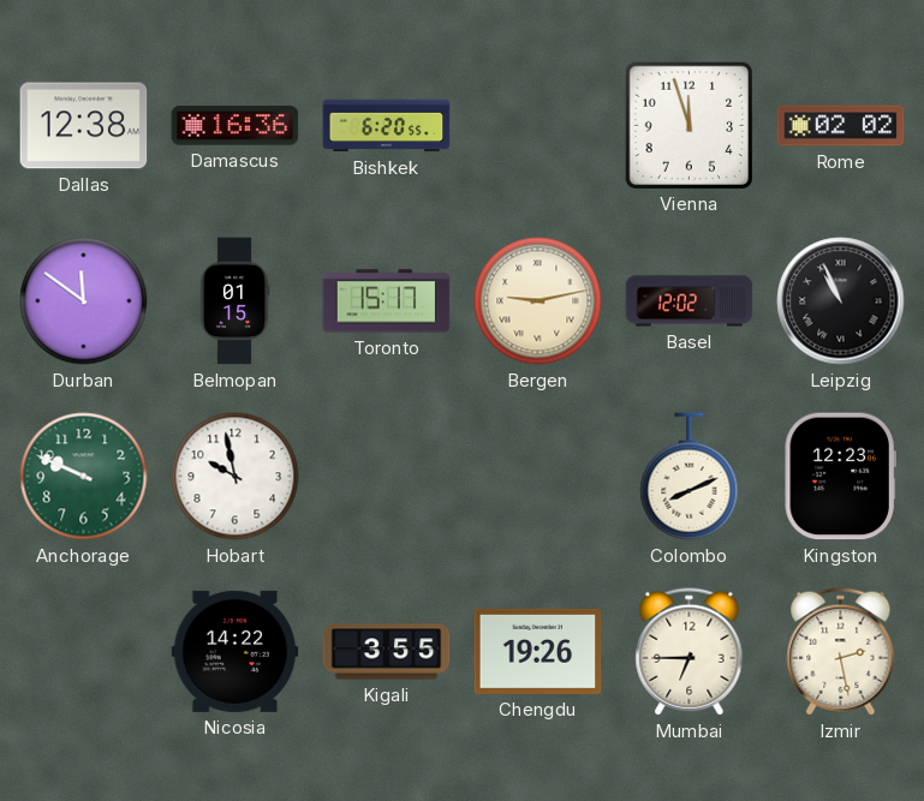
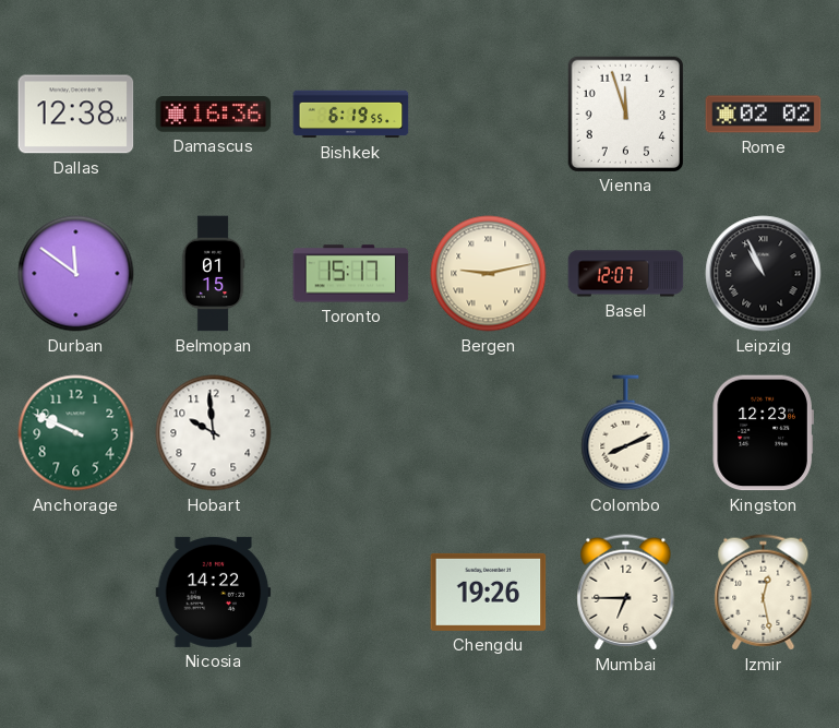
Bishkek: 6:20 -> 6:19 (351, 115)
Basel: 12:02 -> 12:07 (626, 274)
Hobart: 9:58 -> 9:59 (214, 433)
Kigali: 3:55 -> none (387, 652)
Izmir: 2:28 -> 12:28 (764, 593)
